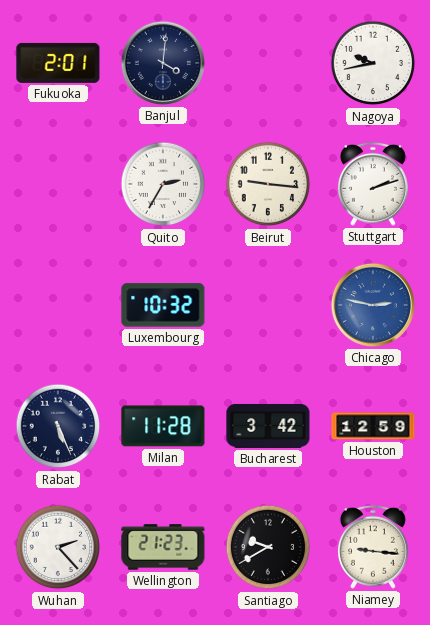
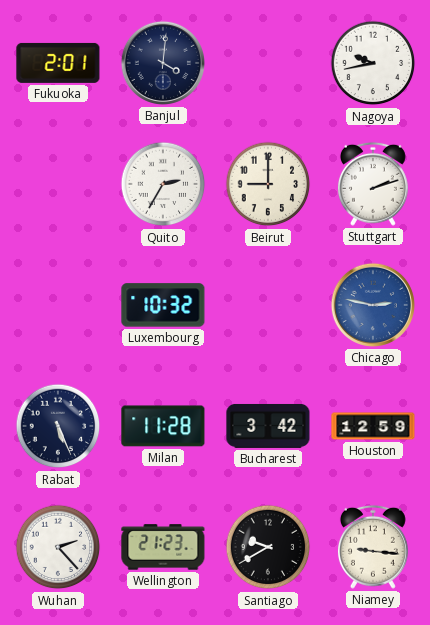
Beirut: 9:16 -> 9:00 (268, 184)
